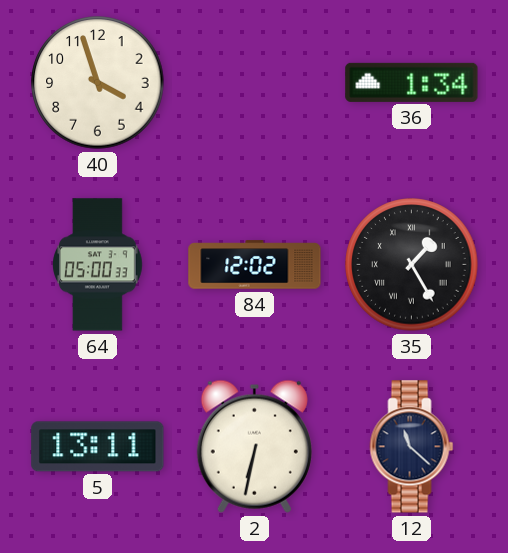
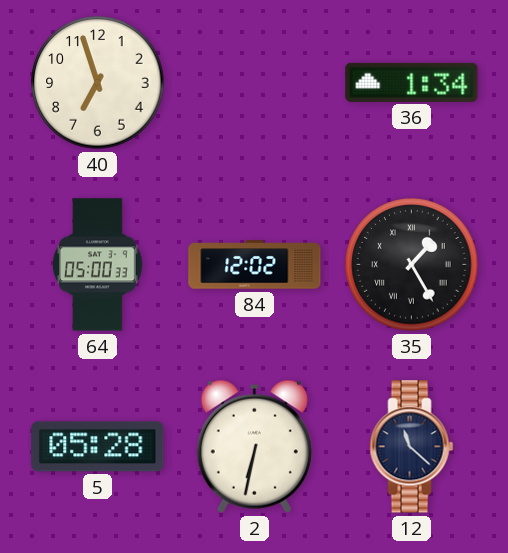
40: 3:57 -> 6:57 (98, 83)
5: 13:11 -> 05:28 (98, 447)
